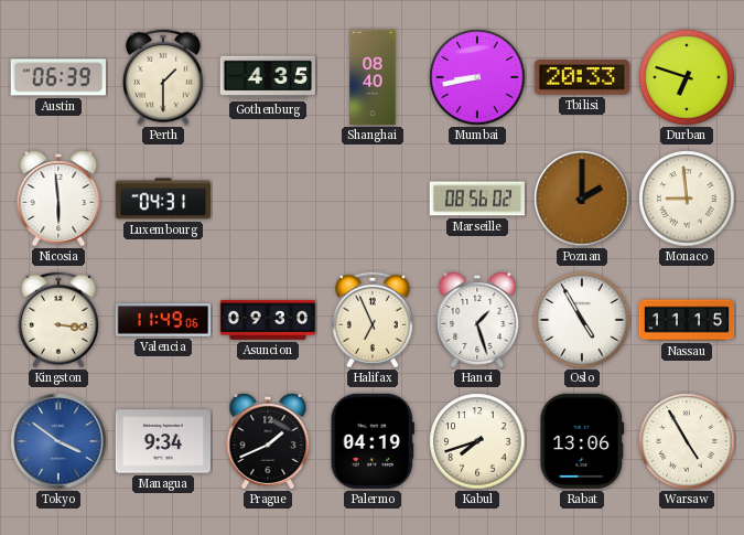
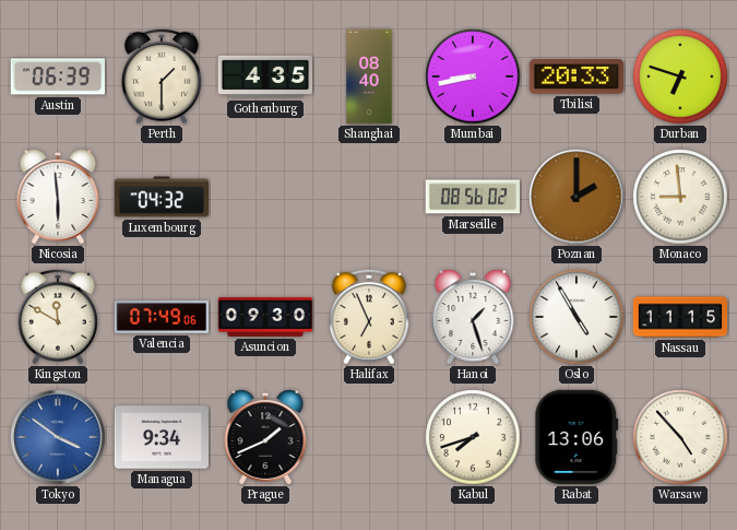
Luxembourg: 04:31 -> 04:32 (161, 197)
Kingston: 3:16 -> 11:50 (58, 317)
Valencia: 11:49 -> 07:49 (162, 317)
Palermo: 04:19 -> none (373, 441)
Warsaw: 4:55 -> 4:53 (680, 437)
